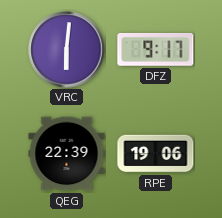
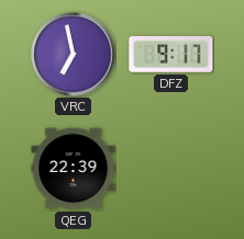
VRC: 6:01 -> 6:58 (74, 55)
RPE: 19:06 -> none (156, 154)
